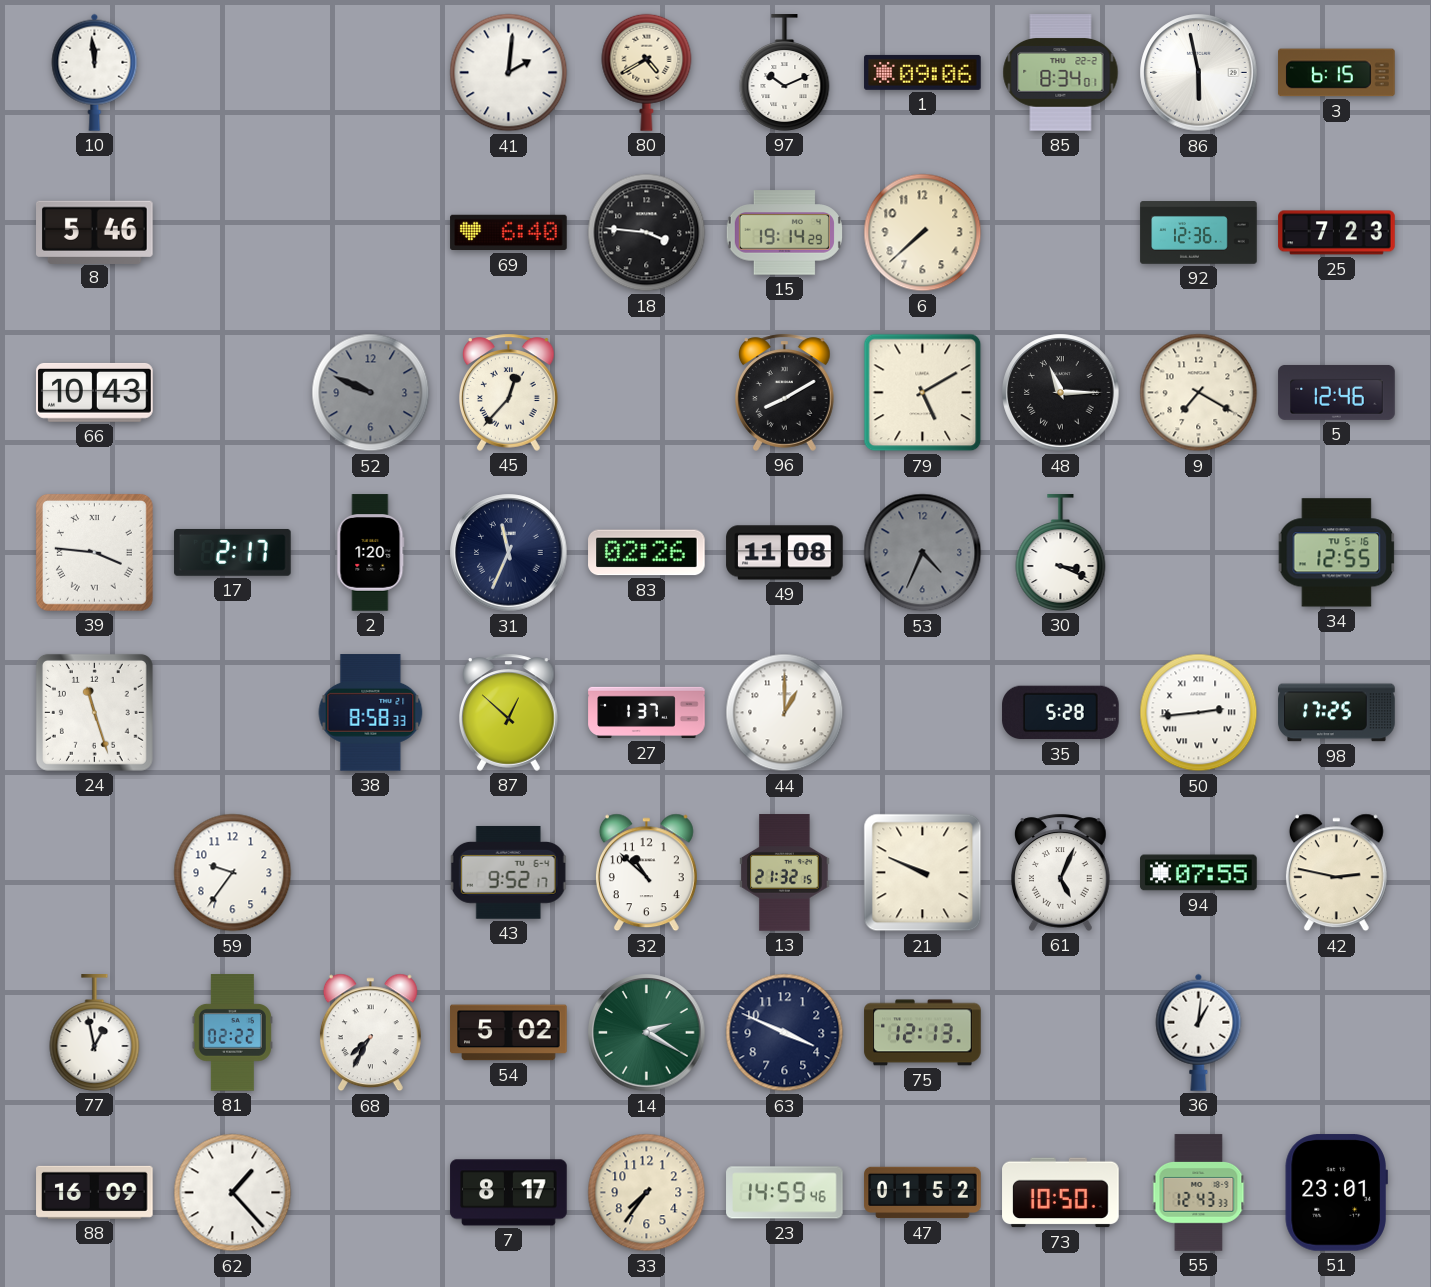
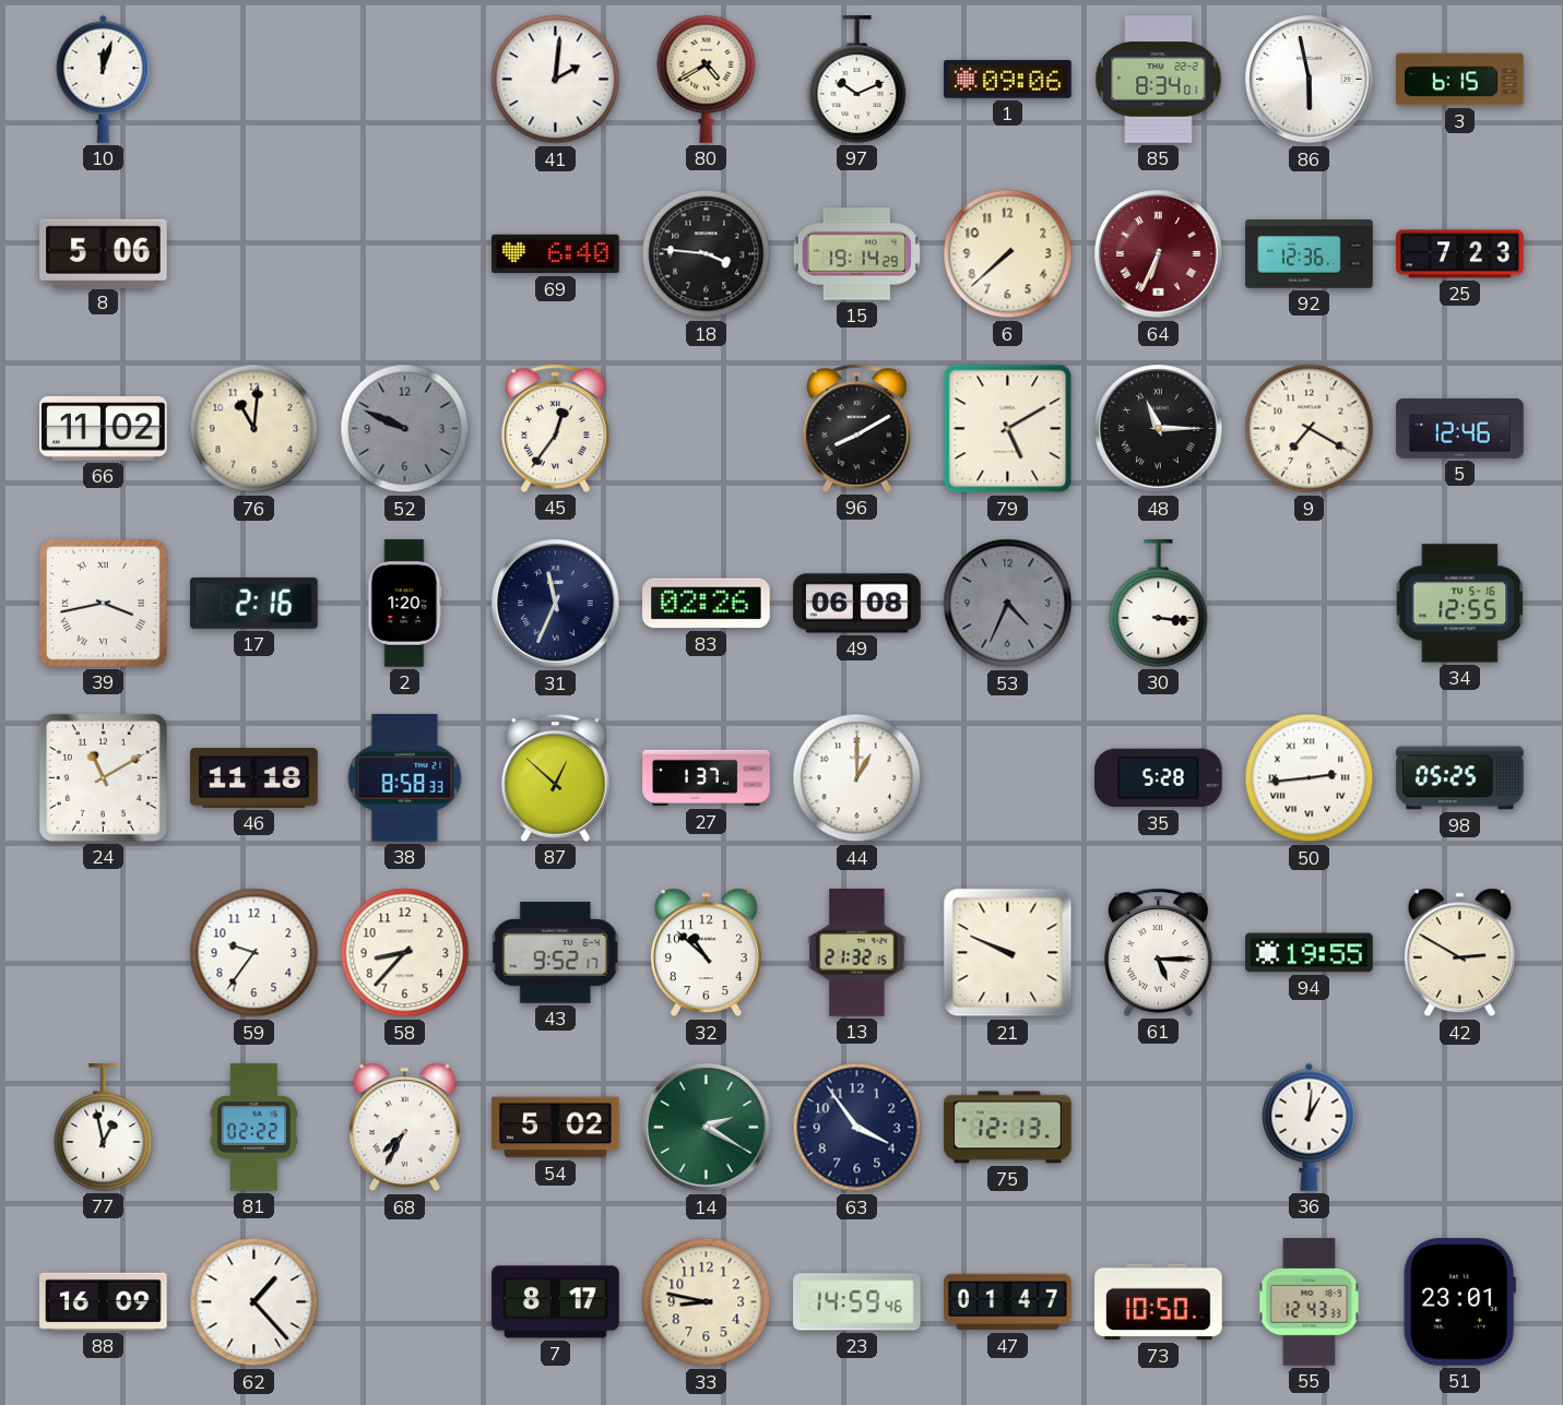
10: 11:59 -> 12:03 (104, 79)
8: 5:46 -> 5:06 (104, 253)
64: none -> 6:34 (1159, 254)
66: 10:43 -> 11:02 (104, 428)
76: none -> 11:01 (254, 429)
45: 12:37 -> 12:36 (556, 428)
39: 3:46 -> 3:43 (103, 603)
17: 2:17 -> 2:16 (254, 603)
49: 11:08 -> 06:08 (857, 604)
30: 3:19 -> 3:16 (1159, 604)
24: 11:27 -> 11:10 (103, 777)
46: none -> 11:18 (254, 778)
98: 17:25 -> 05:25 (1460, 778)
58: none -> 8:37 (405, 953)
61: 5:04 -> 5:15 (1159, 952)
94: 07:55 -> 19:55 (1310, 953)
42: 2:47 -> 2:50 (1459, 953)
63: 3:49 -> 3:54 (857, 1128)
33: 7:36 -> 8:47 (707, 1302)
47: 01:52 -> 01:47 (1008, 1302)
